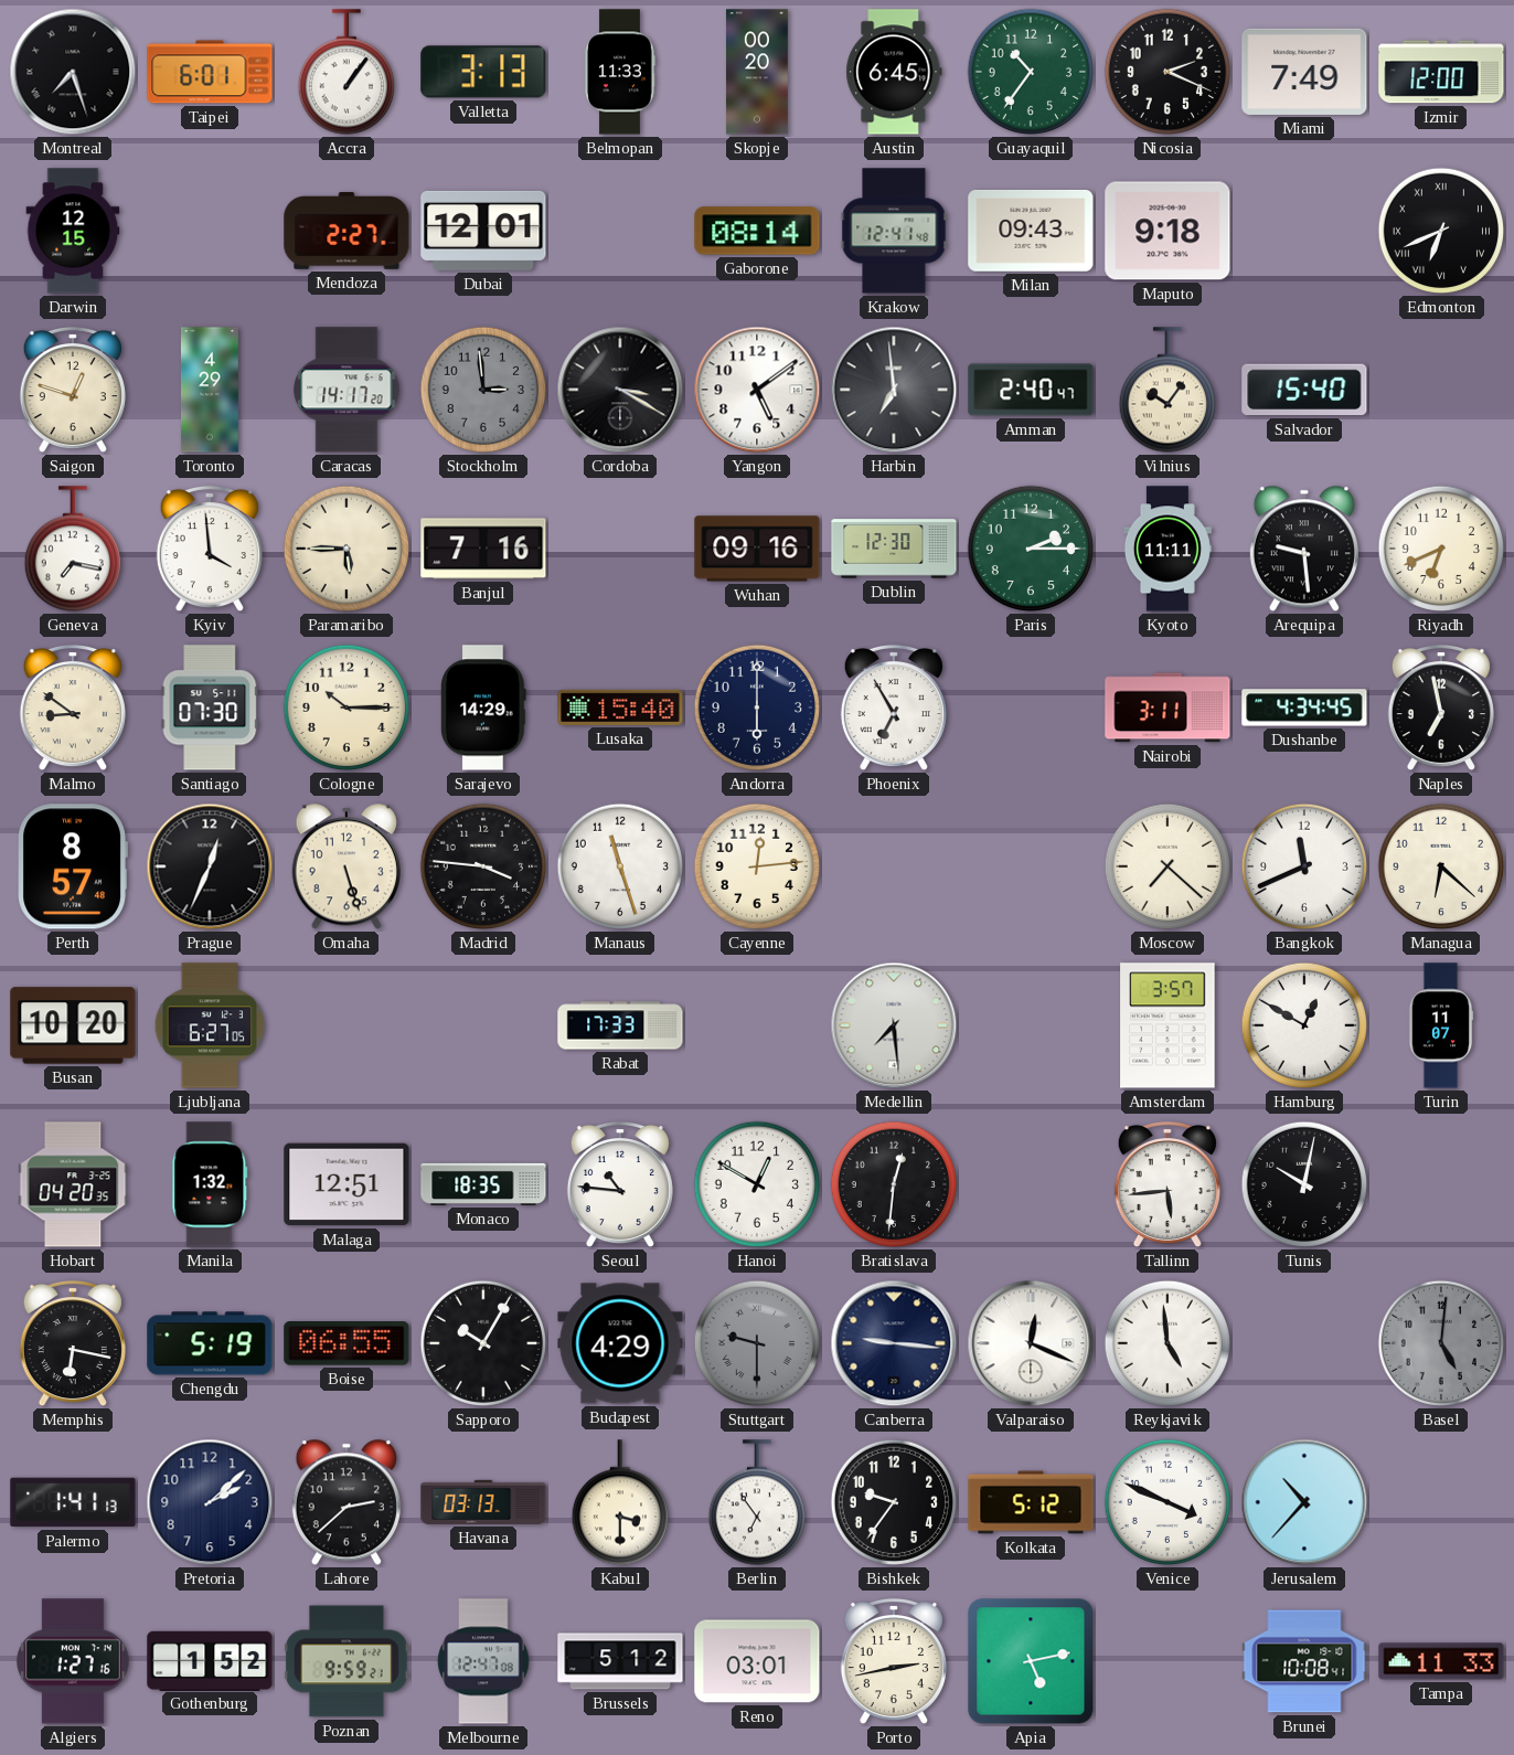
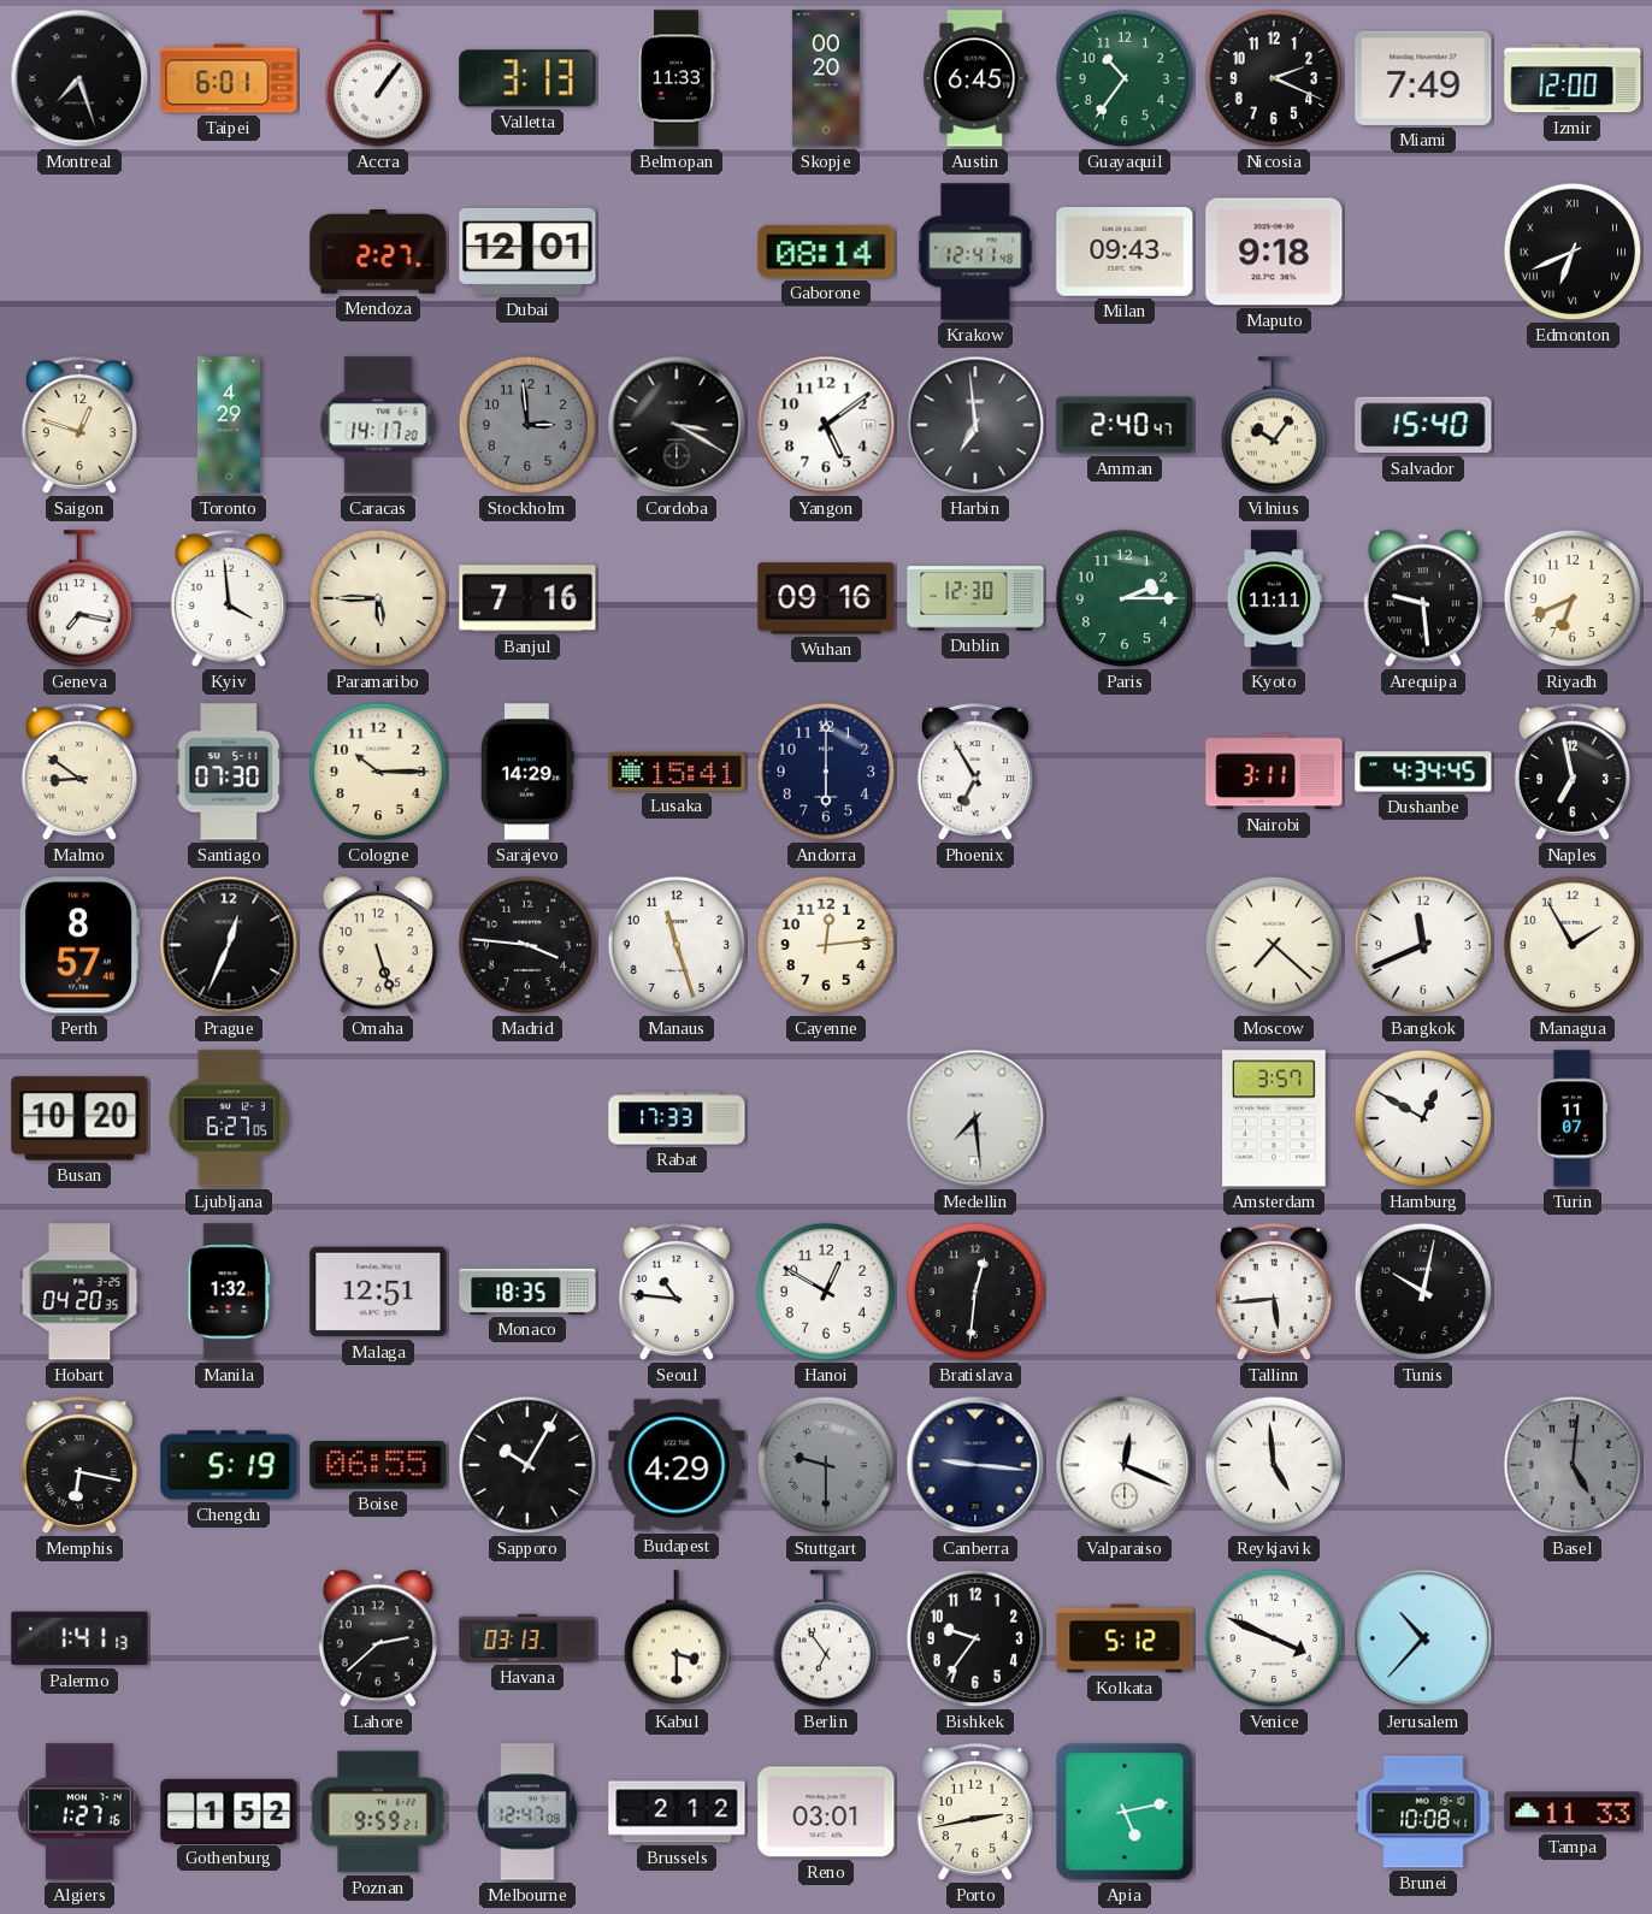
Darwin: 12:15 -> none (73, 231)
Lusaka: 15:40 -> 15:41 (677, 772)
Managua: 6:22 -> 1:55 (1573, 945)
Pretoria: 2:08 -> none (210, 1502)
Brussels: 5:12 -> 2:12 (677, 1812)
